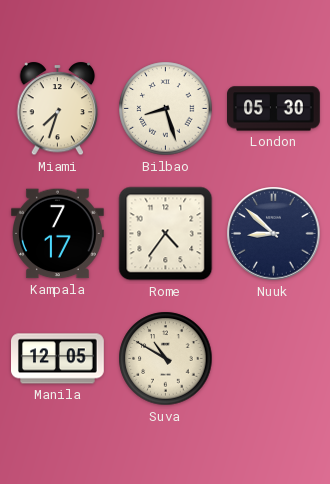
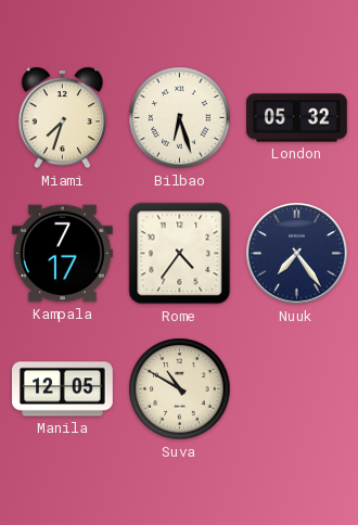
Bilbao: 8:27 -> 6:27 (180, 118)
London: 05:30 -> 05:32 (297, 118)
Nuuk: 8:52 -> 7:24 (297, 254)
